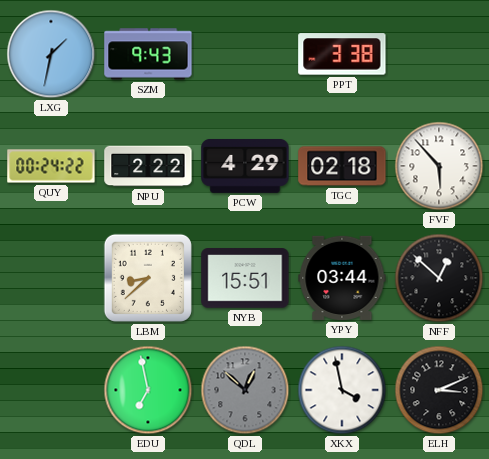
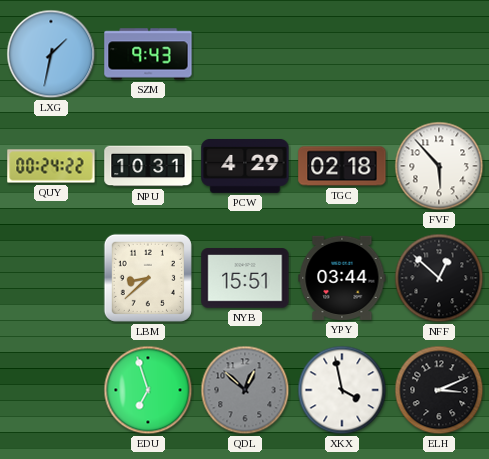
PPT: 3:38 -> none (342, 54)
NPU: 2:22 -> 10:31 (148, 166)
EDU: 6:58 -> 6:57 (148, 390)
